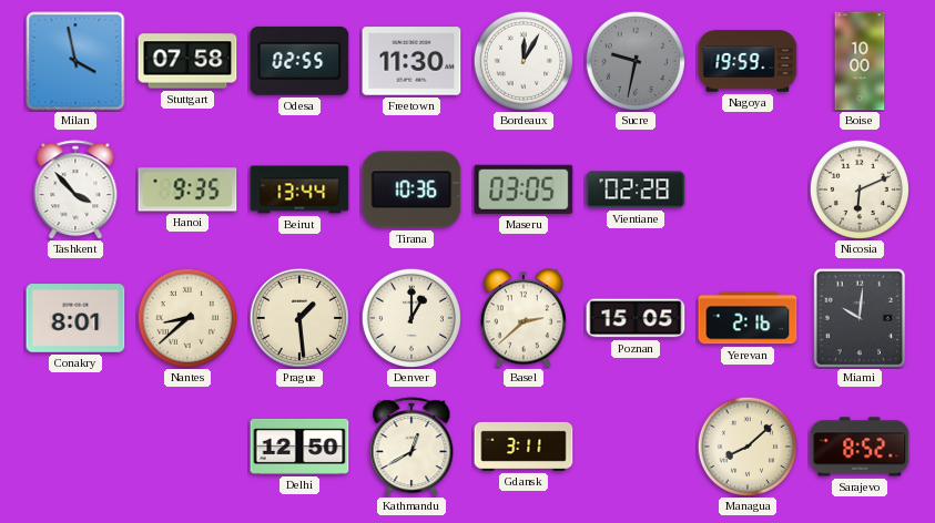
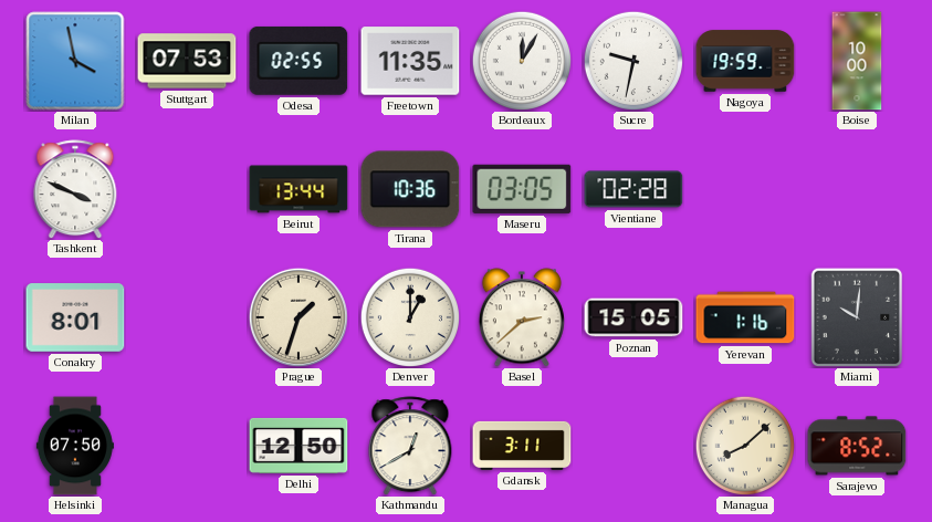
Stuttgart: 07:58 -> 07:53 (187, 61)
Freetown: 11:30 -> 11:35 (410, 61)
Sucre dial: grey -> white (632, 60)
Tashkent: 3:53 -> 3:49 (75, 189)
Hanoi: 9:35 -> none (187, 189)
Nicosia: 6:11 -> none (858, 188)
Nantes: 8:38 -> none (186, 317)
Prague: 1:29 -> 1:33 (297, 316)
Yerevan: 2:16 -> 1:16 (745, 317)
Helsinki: none -> 07:50 (75, 446)
